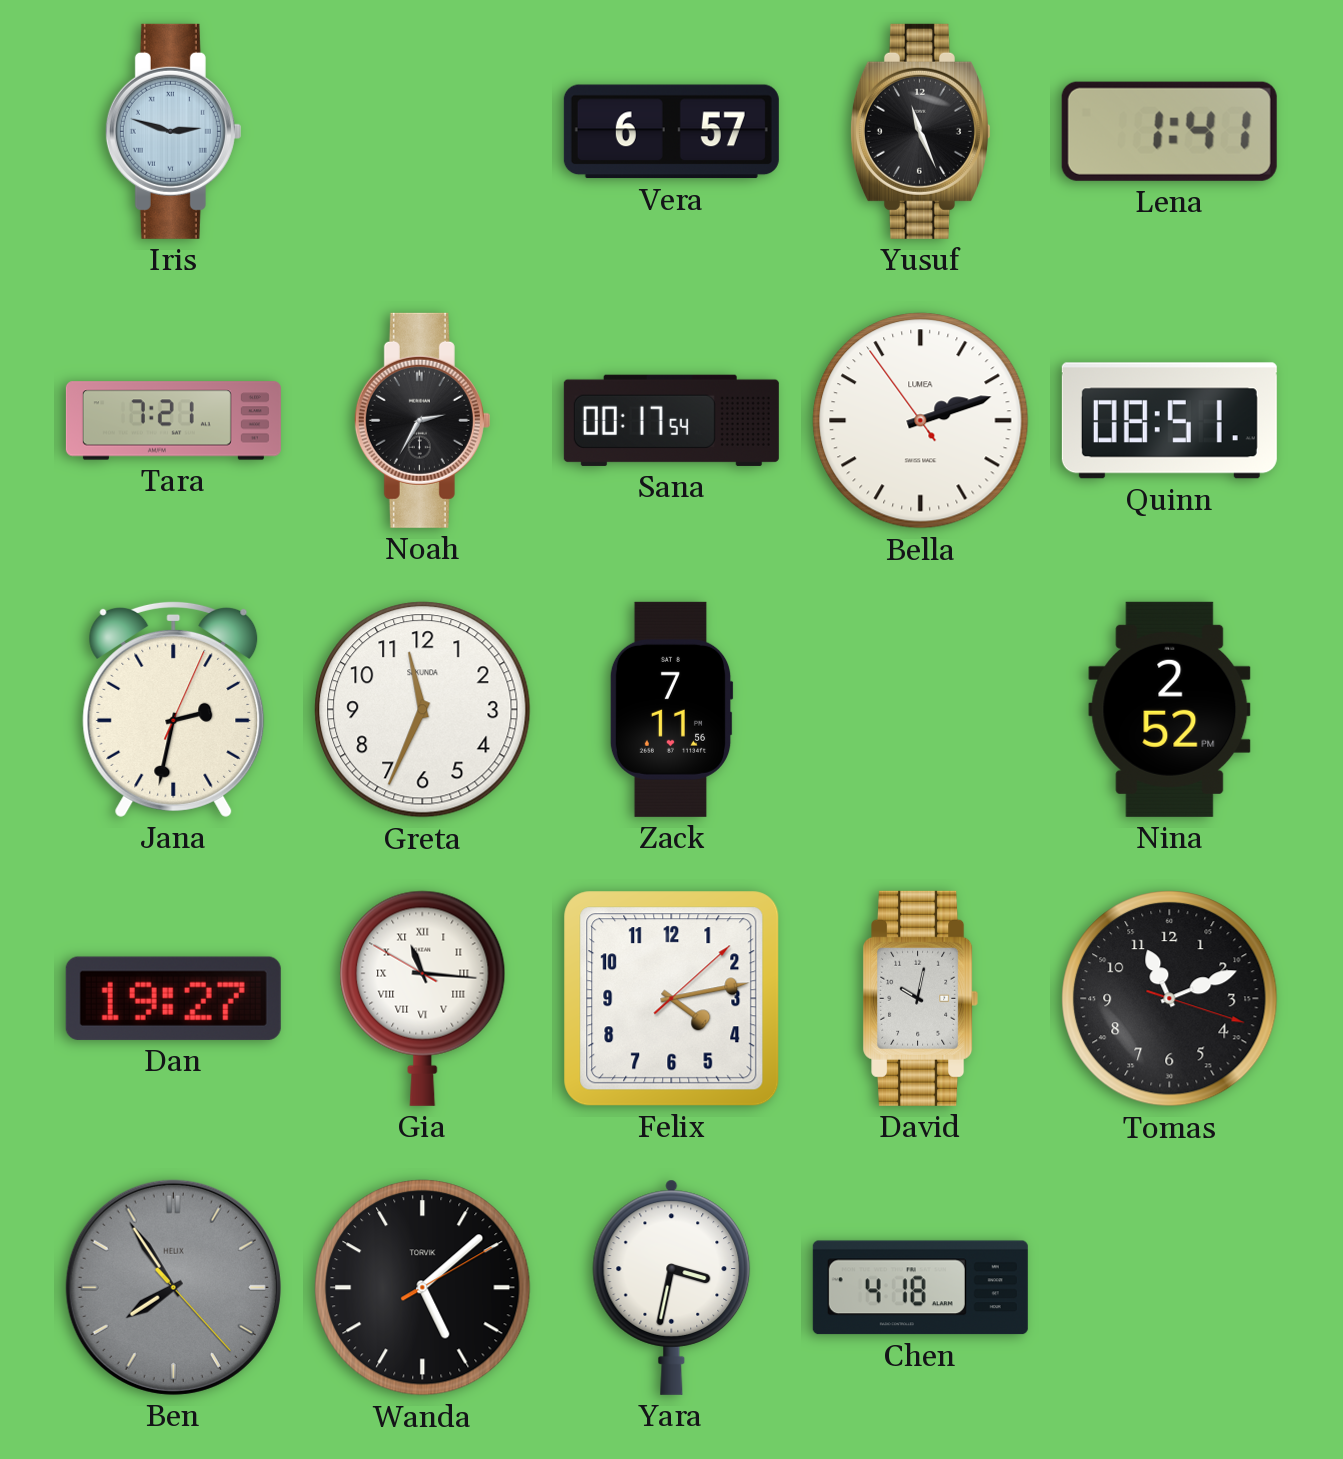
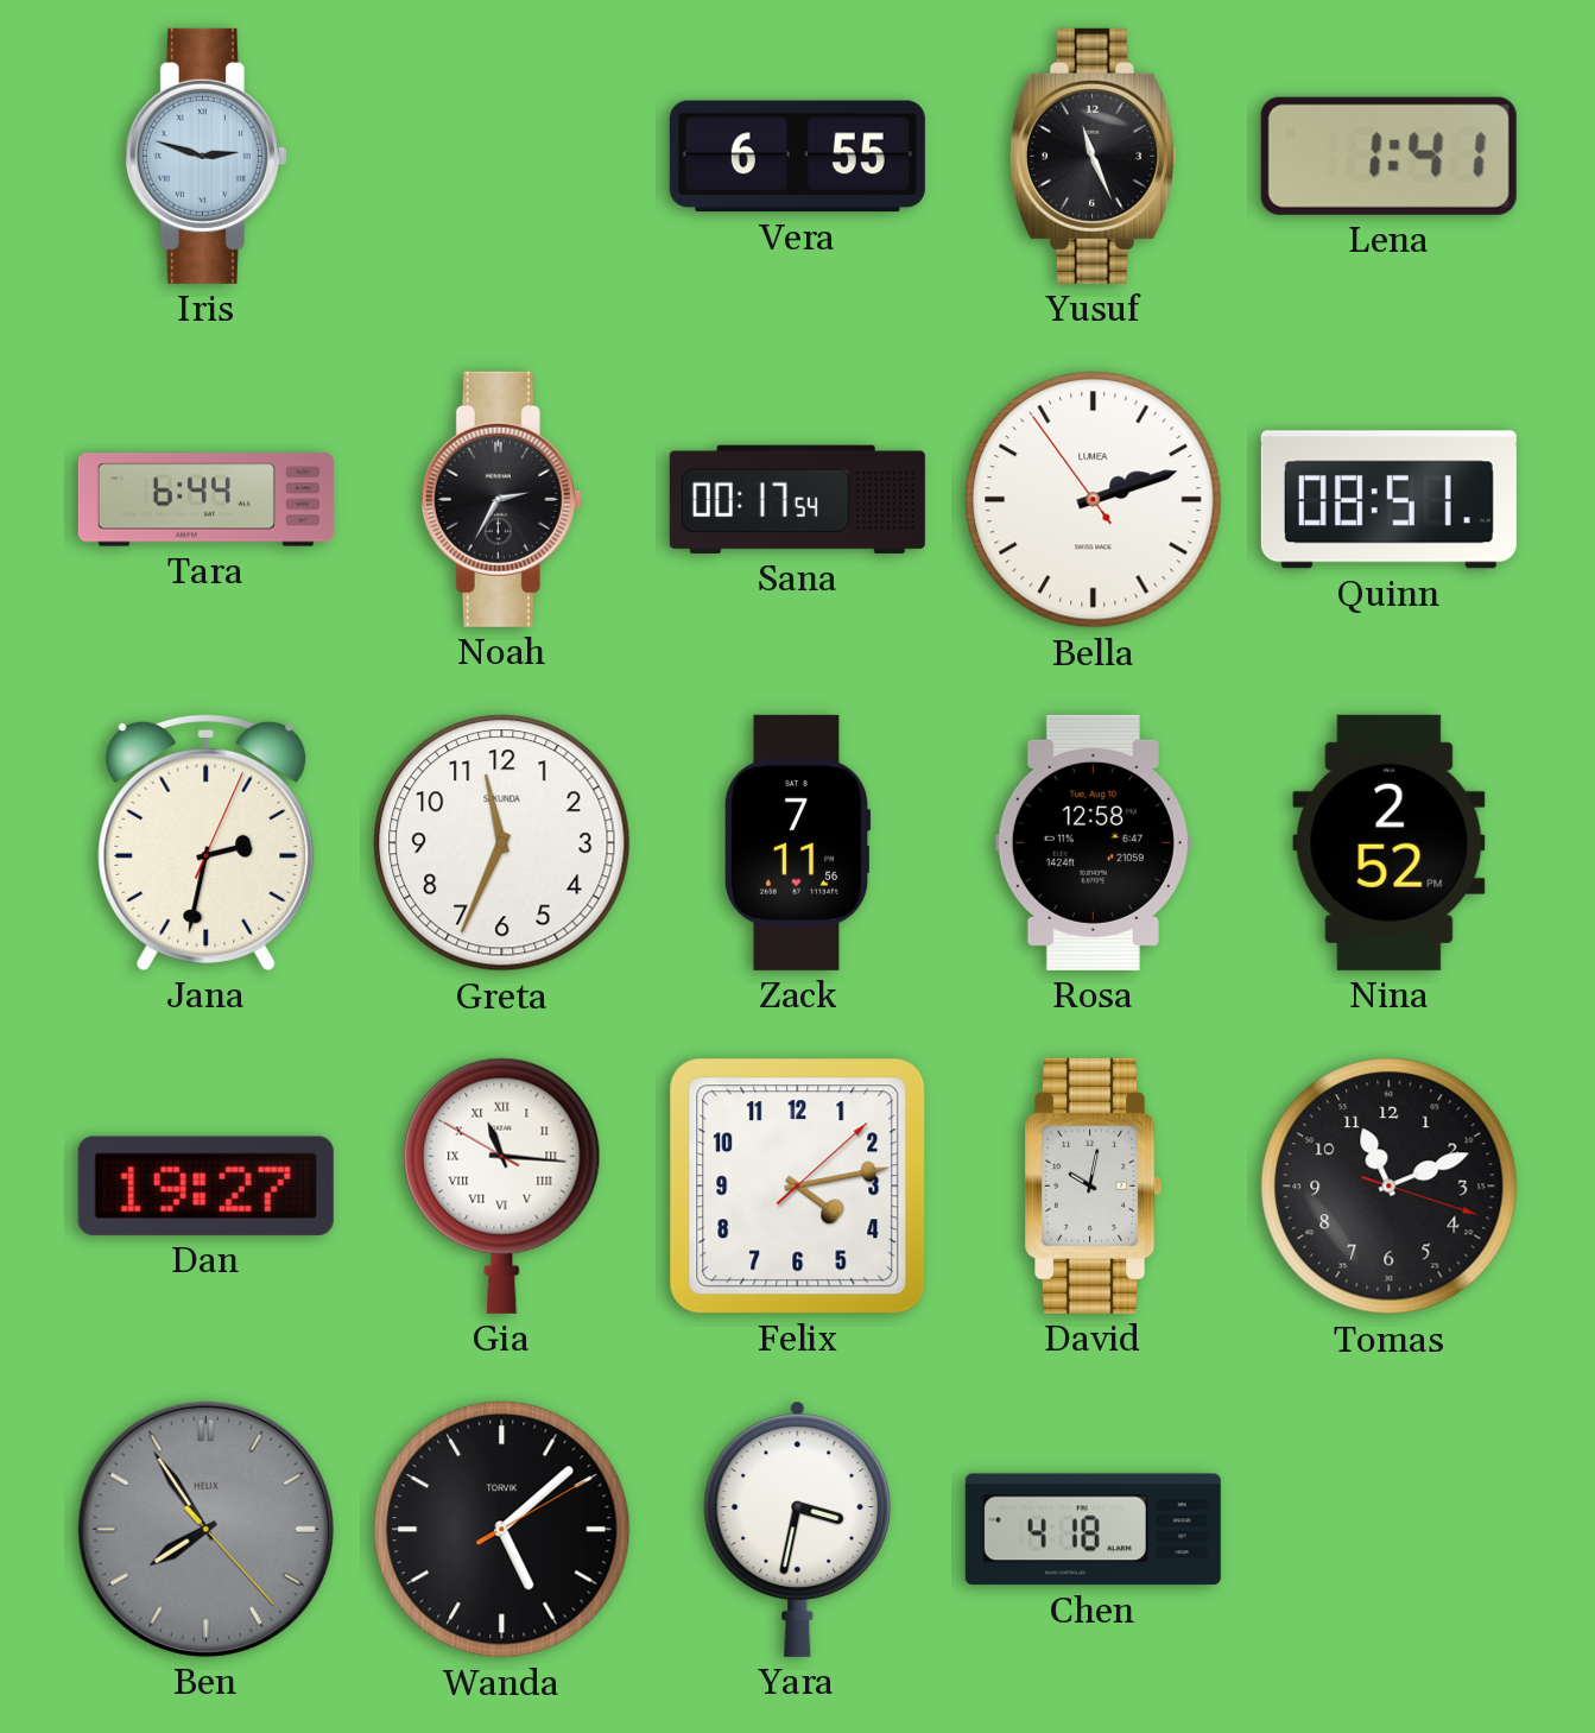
Vera: 6:57 -> 6:55 (797, 157)
Tara: 7:21 -> 6:44 (205, 500)
Rosa: none -> 12:58 (1093, 842)
